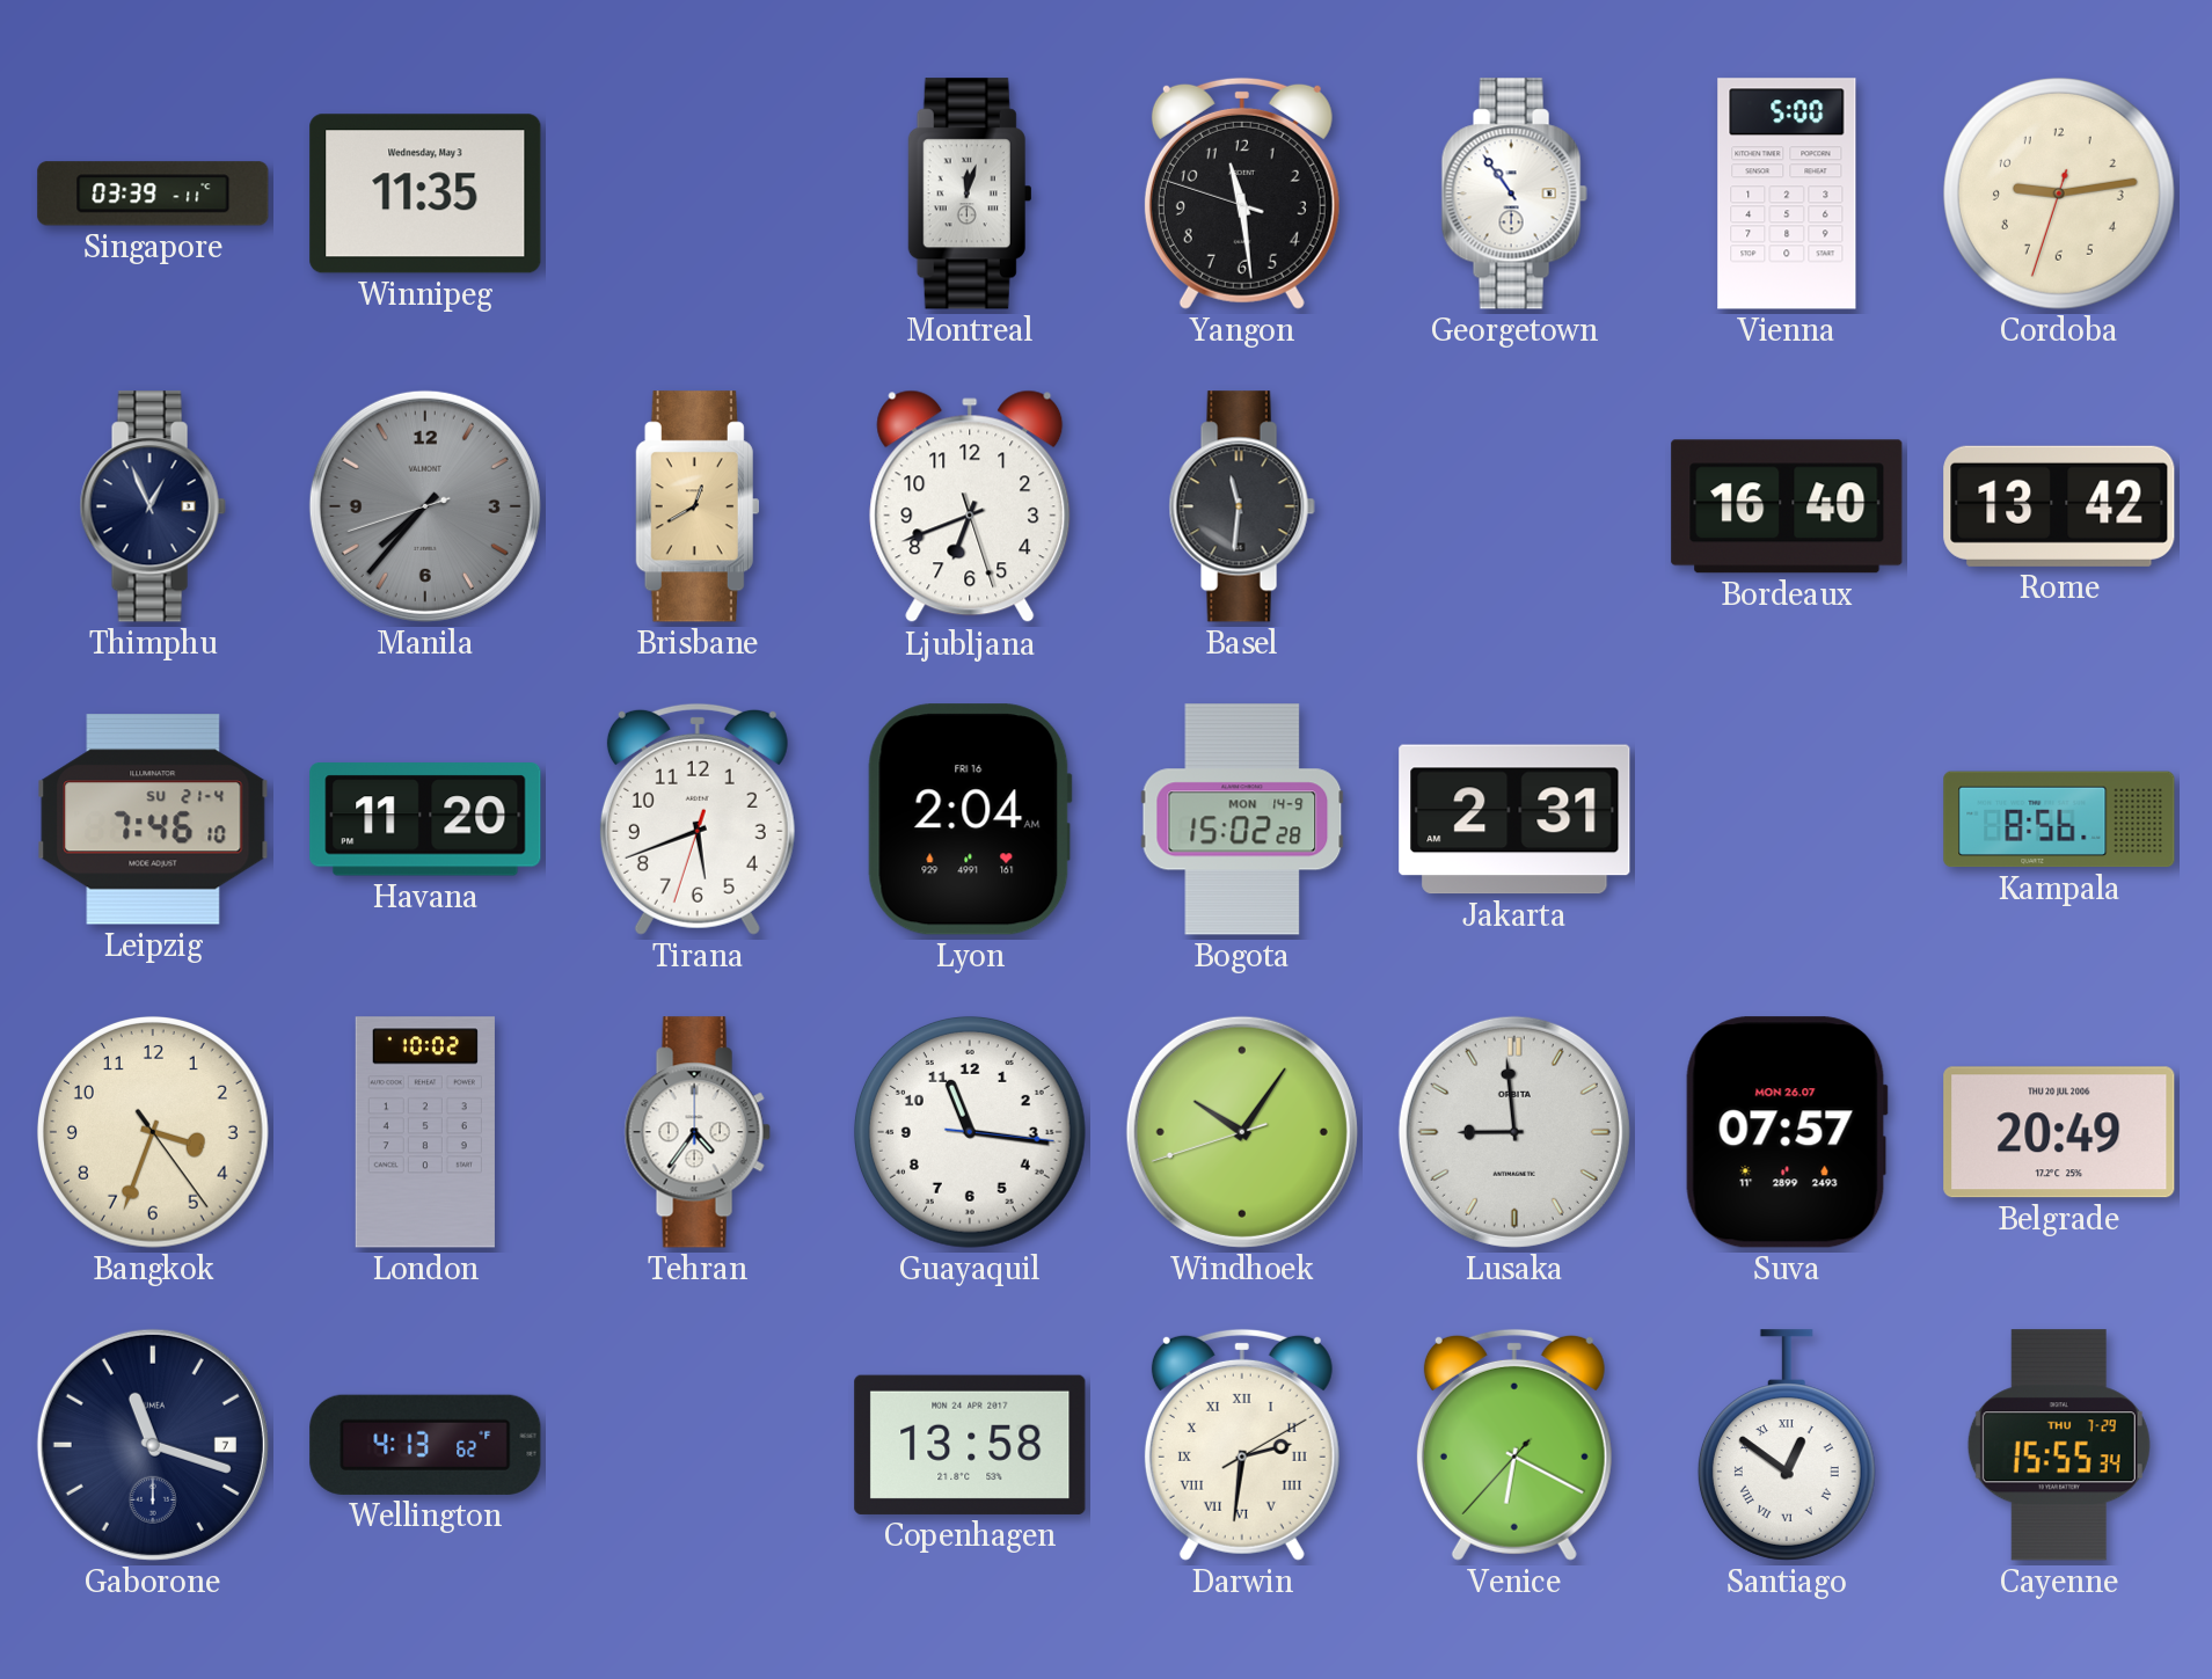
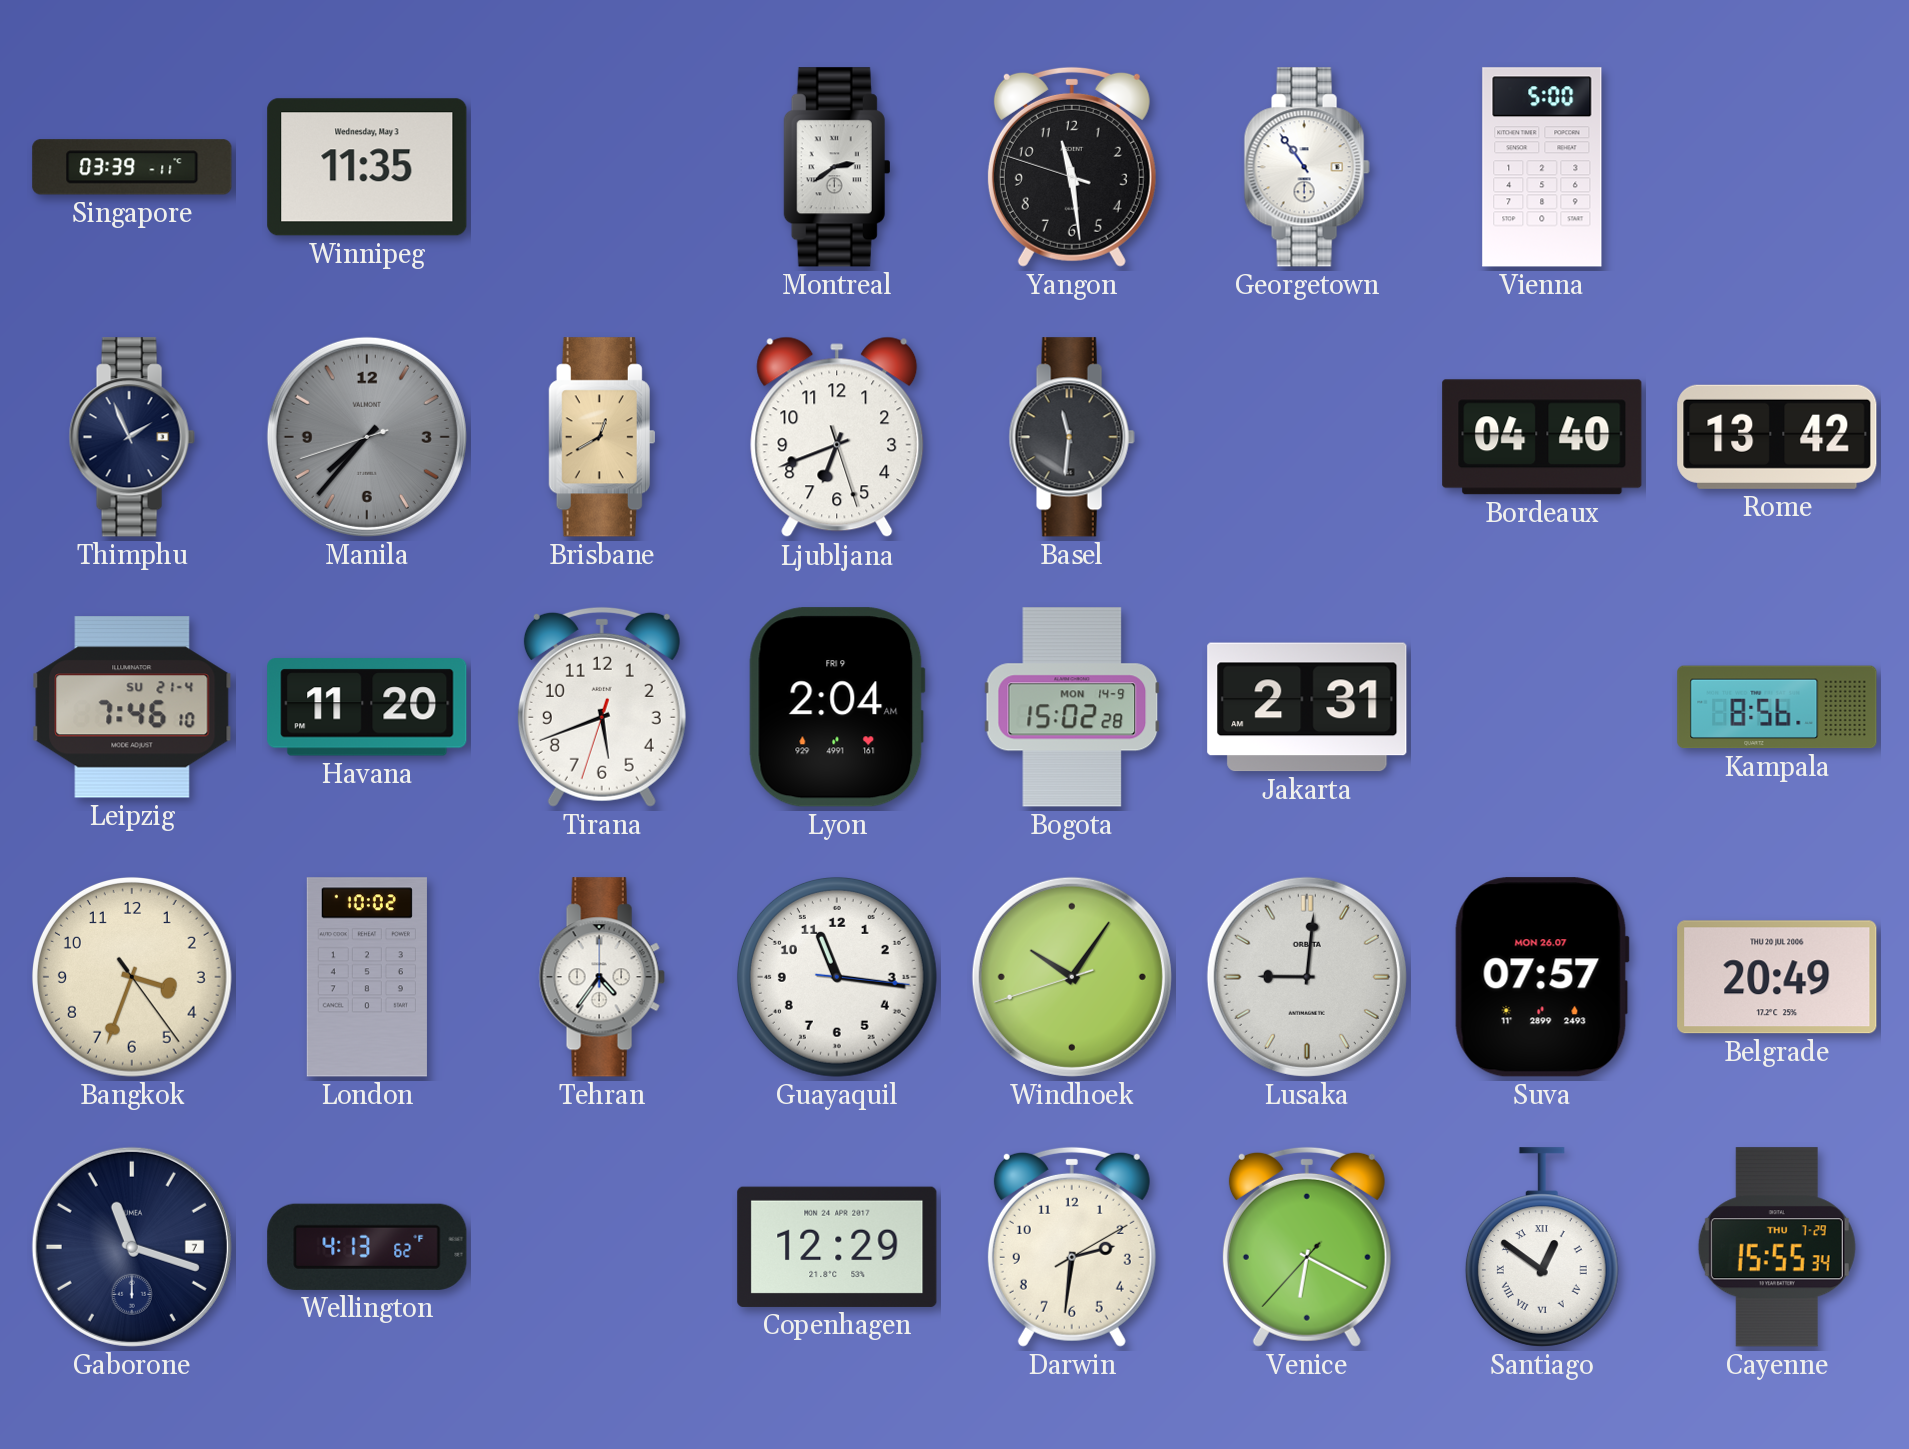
Montreal: 12:03 -> 2:39 (837, 167)
Cordoba: 9:13 -> none (2059, 194)
Thimphu: 12:56 -> 1:56 (132, 437)
Bordeaux: 16:40 -> 04:40 (1542, 437)
Lyon date: FRI 16 -> FRI 9 (837, 707)
Lusaka: 8:59 -> 9:01 (1307, 977)
Copenhagen: 13:58 -> 12:29 (837, 1247)
Darwin numerals: Roman -> Arabic (1072, 1247)
